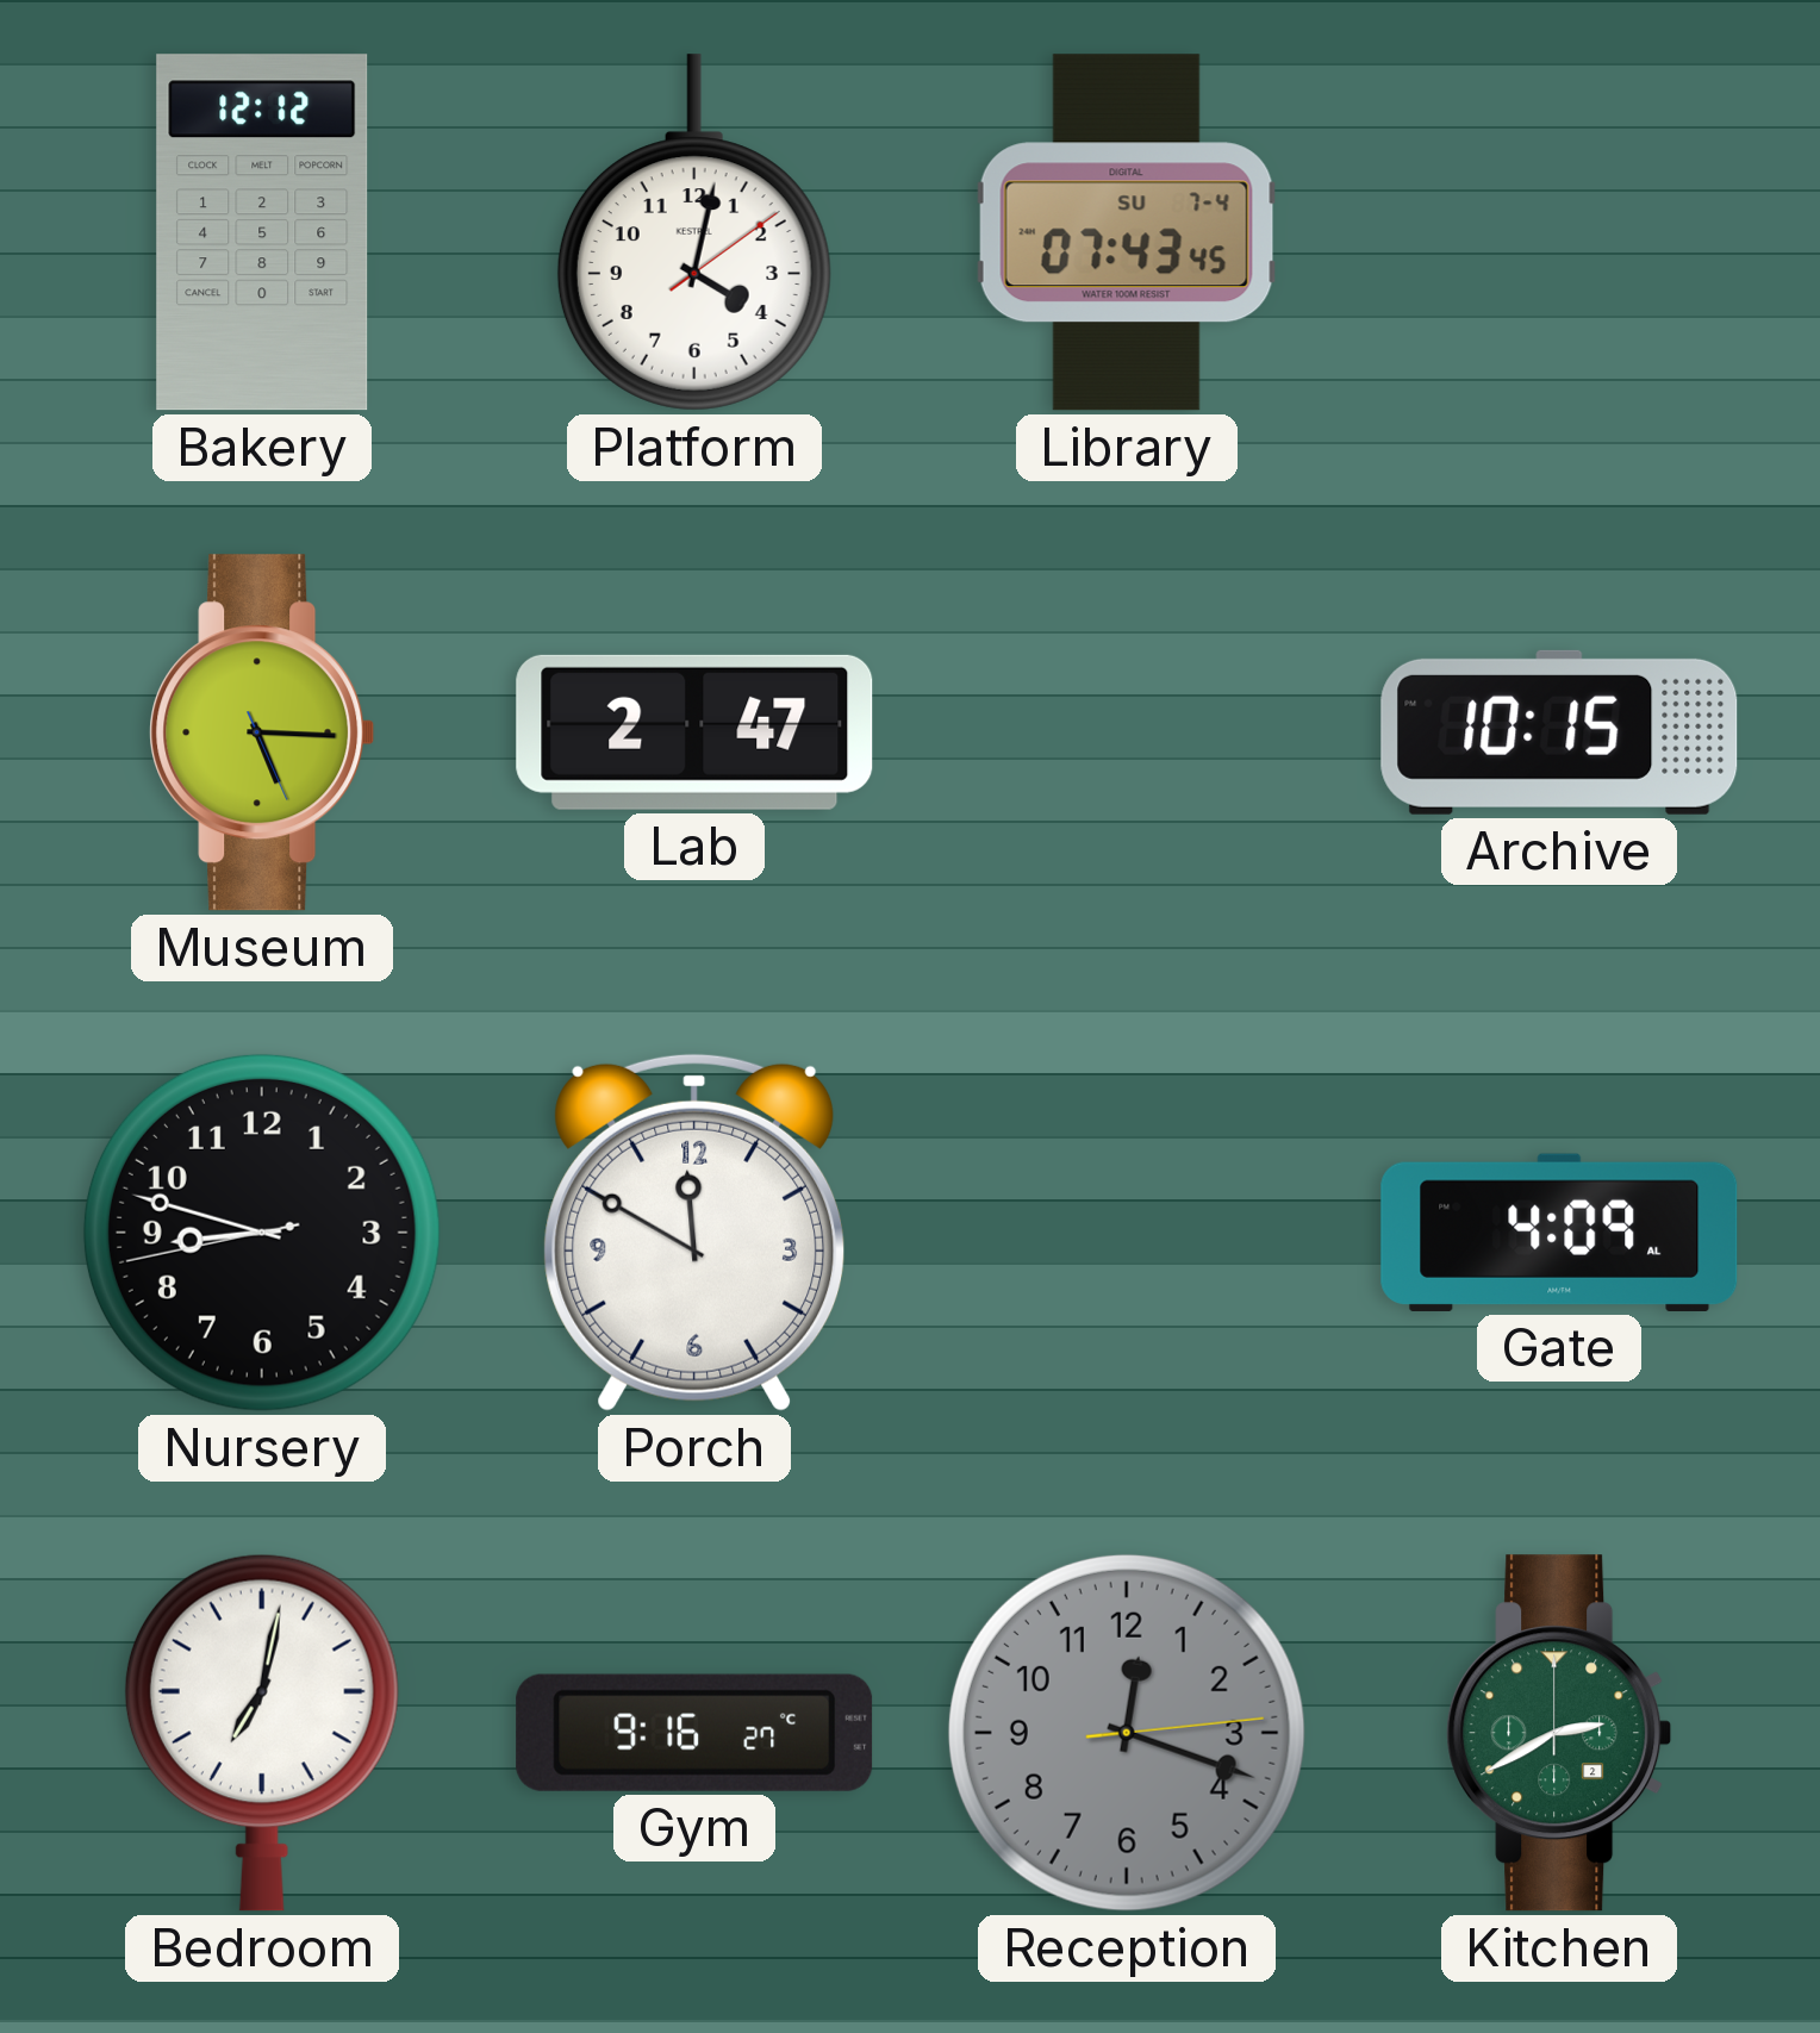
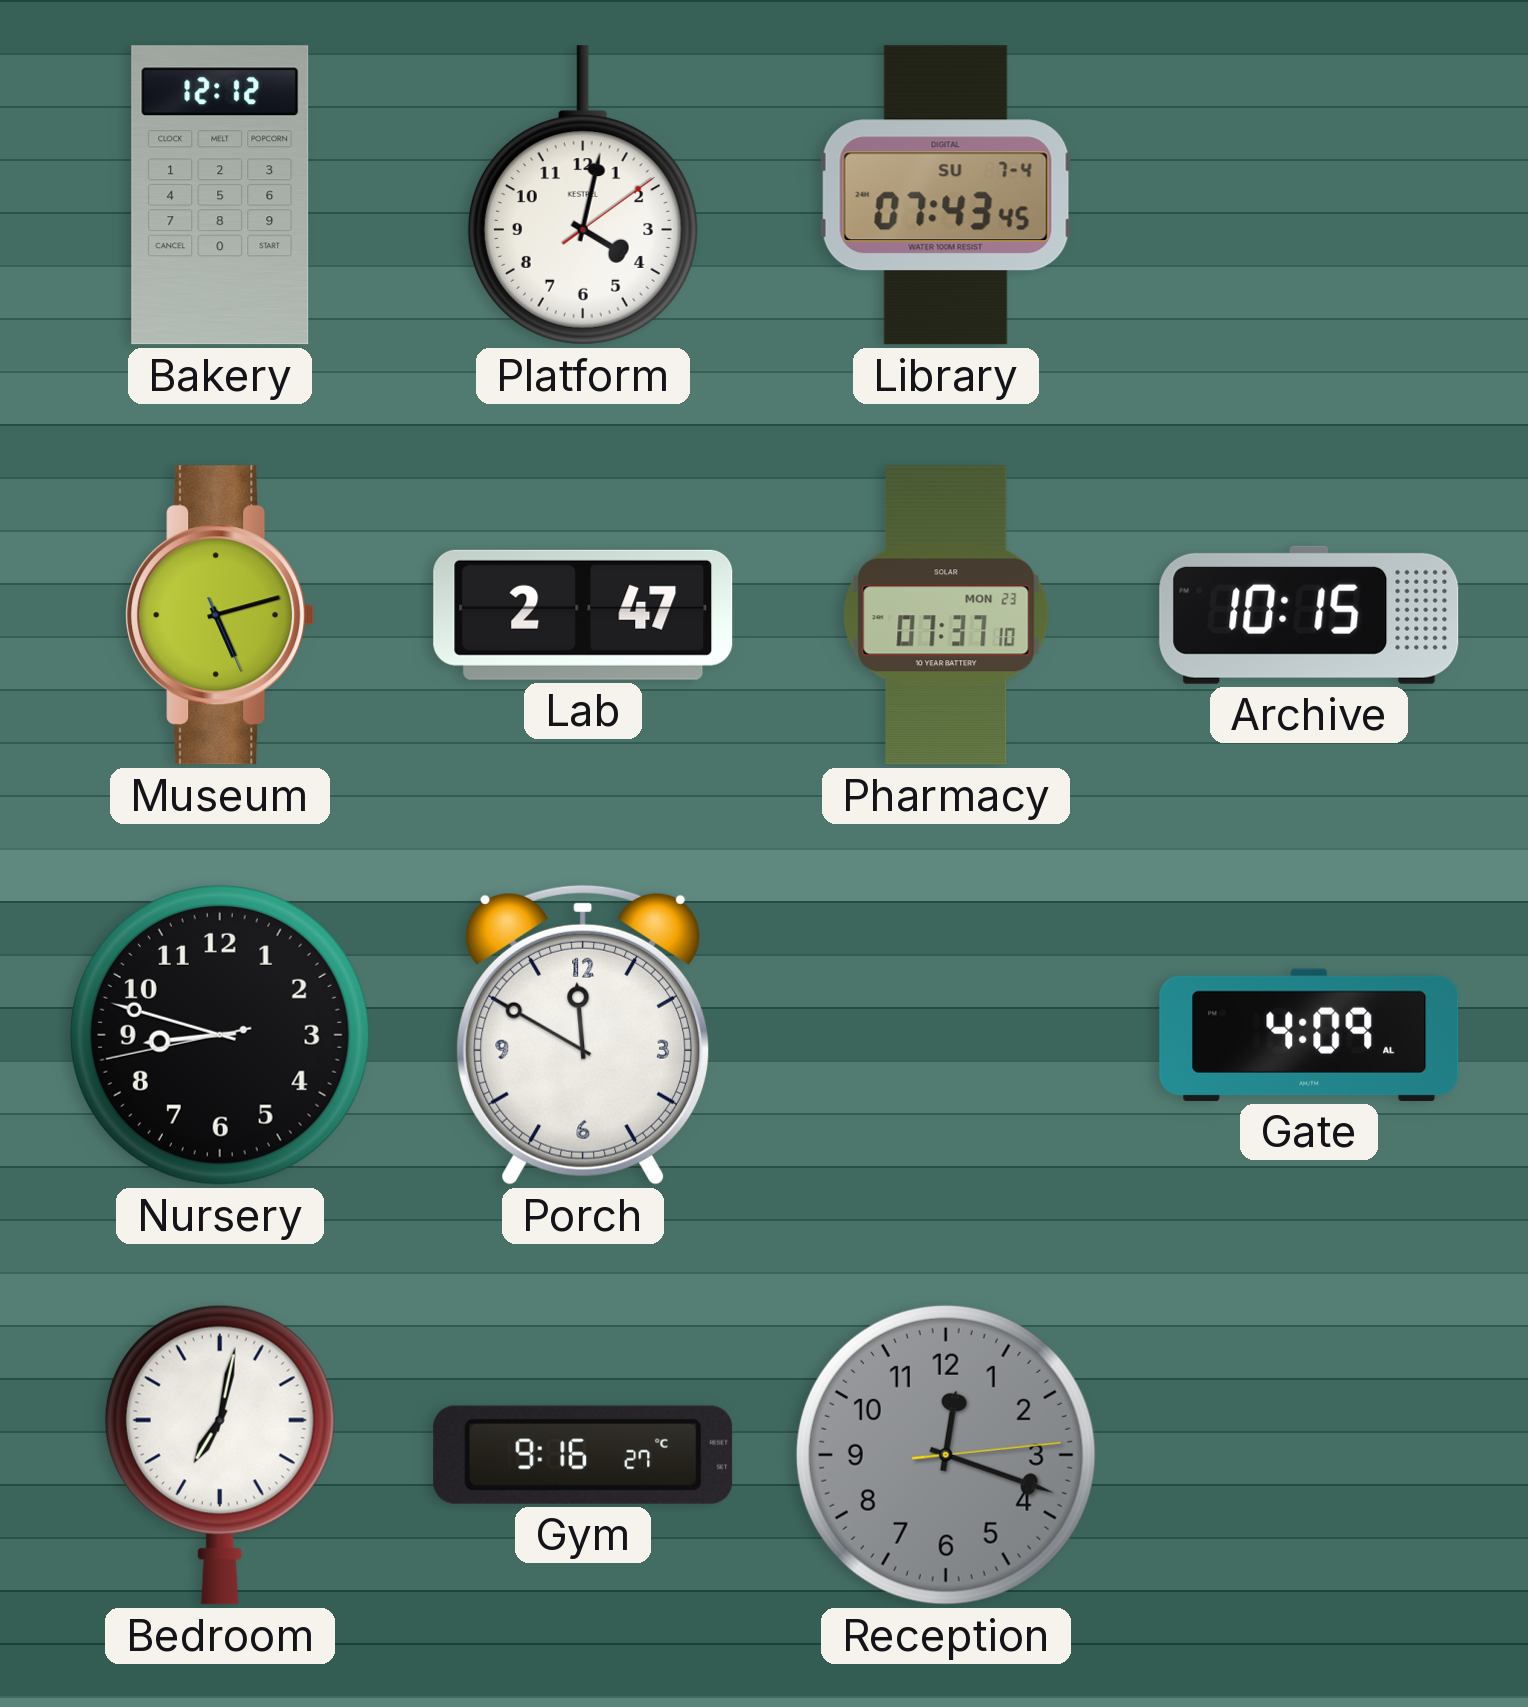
Museum: 5:15 -> 5:12 (220, 615)
Pharmacy: none -> 07:37 (946, 615)
Kitchen: 2:40 -> none (1559, 1733)
